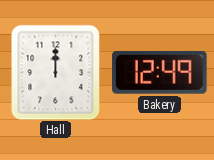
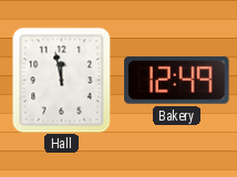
Hall: 12:00 -> 11:58 (62, 80)
